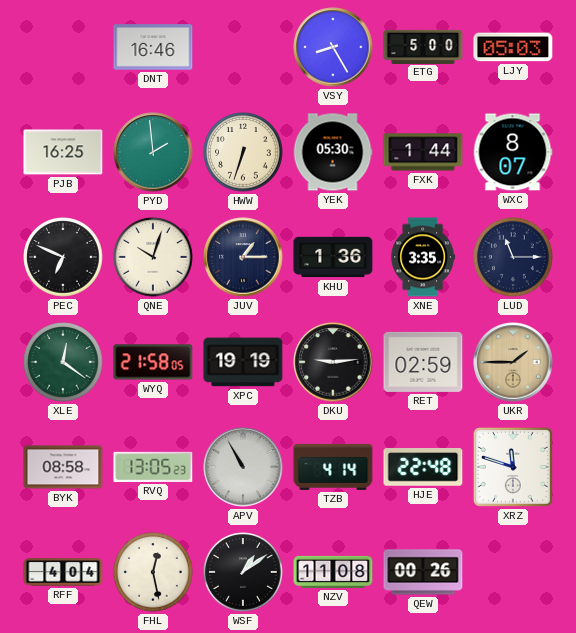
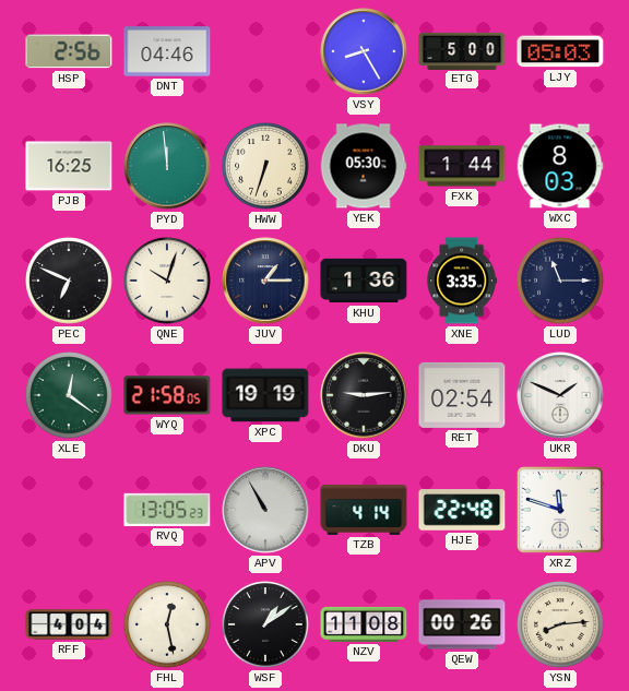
HSP: none -> 2:56 (69, 51)
DNT: 16:46 -> 04:46 (167, 51)
PYD: 1:59 -> 11:59 (167, 166)
WXC: 8:07 -> 8:03 (560, 166)
RET: 02:59 -> 02:54 (462, 395)
UKR: 1:45 -> 1:49 (560, 395)
UKR dial: champagne -> white (560, 395)
BYK: 08:58 -> none (63, 467)
YSN: none -> 8:14 (560, 624)
